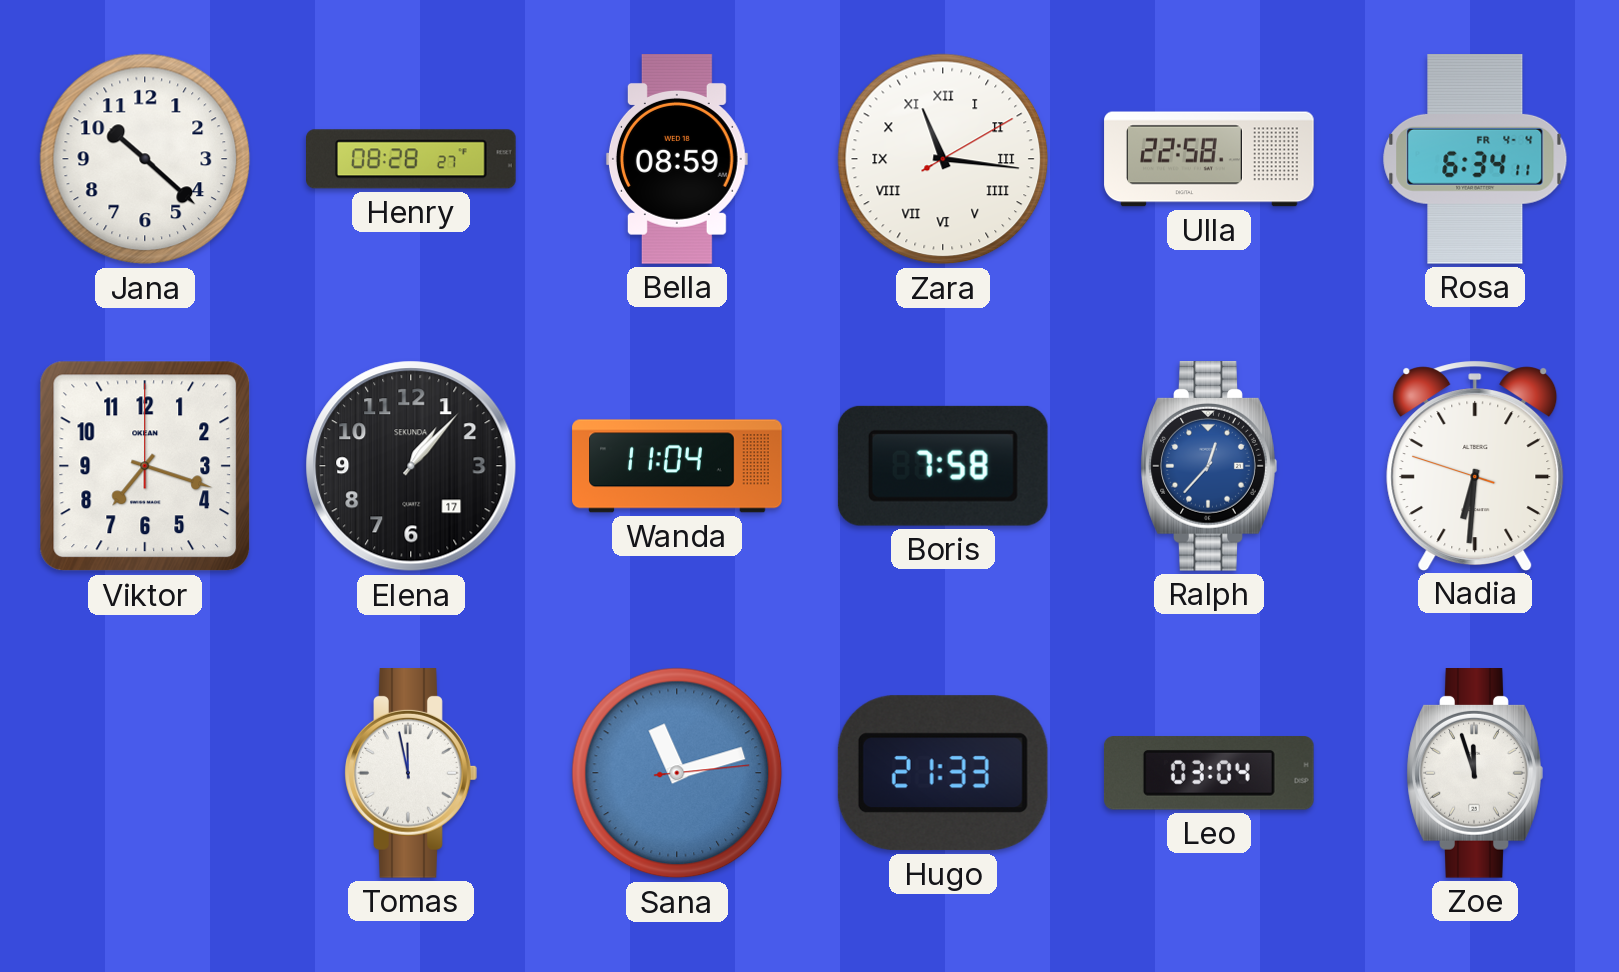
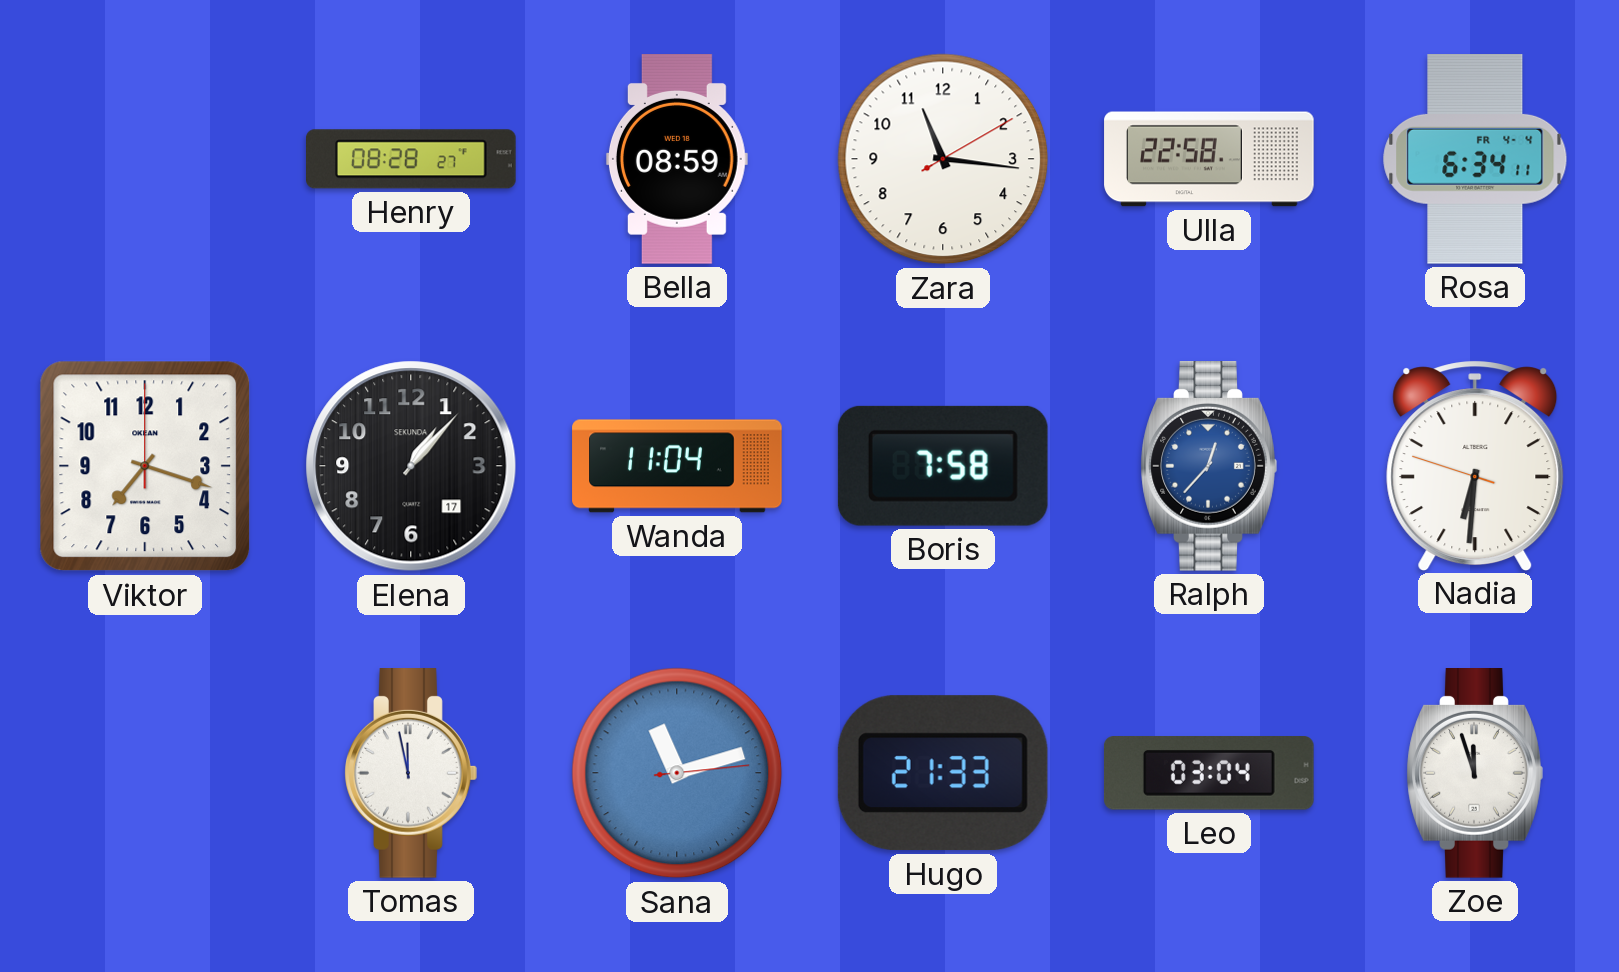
Jana: 10:22 -> none (145, 159)
Zara numerals: Roman -> Arabic (943, 159)
